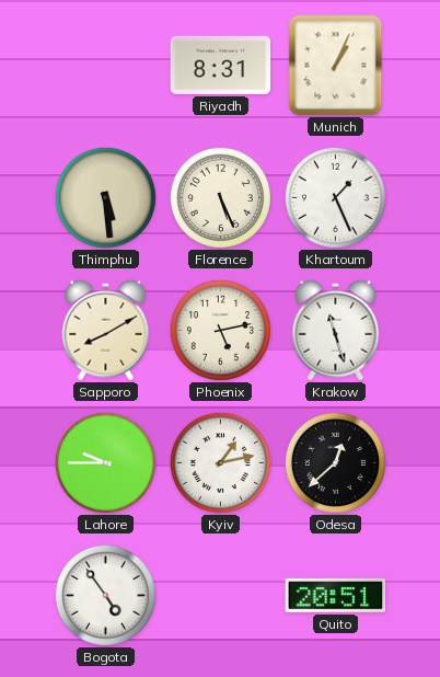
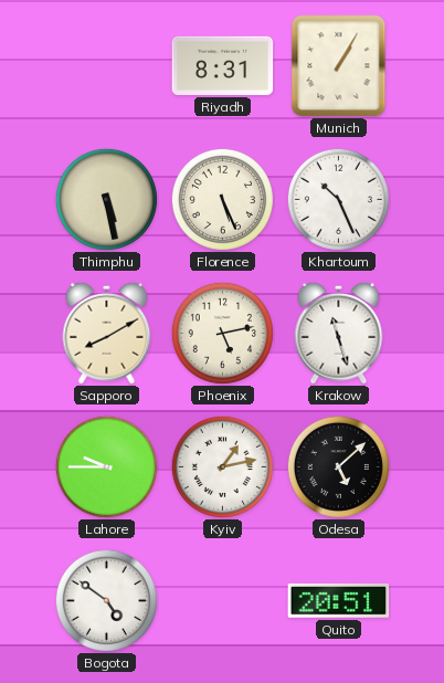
Munich: 1:04 -> 1:05 (339, 66)
Thimphu: 5:29 -> 5:28 (106, 199)
Khartoum: 1:26 -> 10:26 (338, 199)
Odesa: 12:38 -> 5:08 (338, 466)
Bogota: 4:54 -> 4:51 (106, 600)
